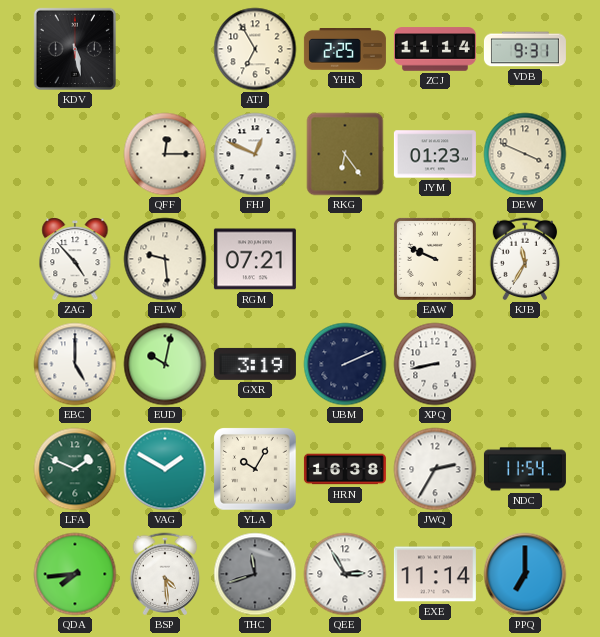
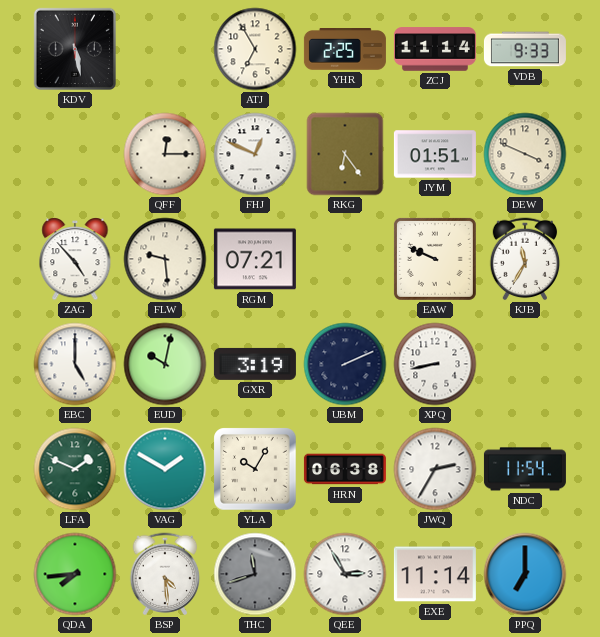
VDB: 9:31 -> 9:33 (525, 49)
JYM: 01:23 -> 01:51 (435, 154)
HRN: 16:38 -> 06:38 (345, 469)
